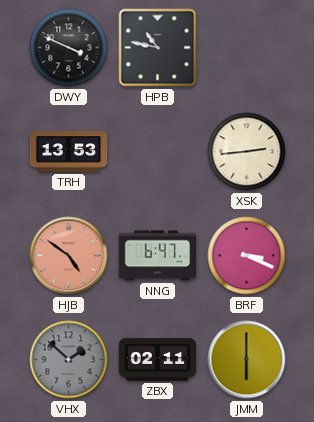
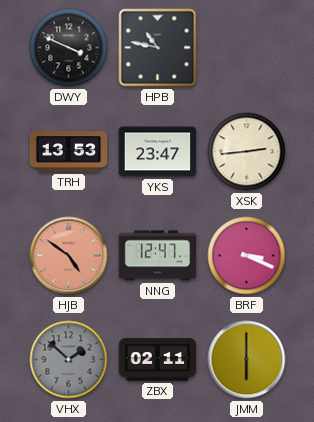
YKS: none -> 23:47 (158, 152)
NNG: 6:47 -> 12:47 (158, 256)
